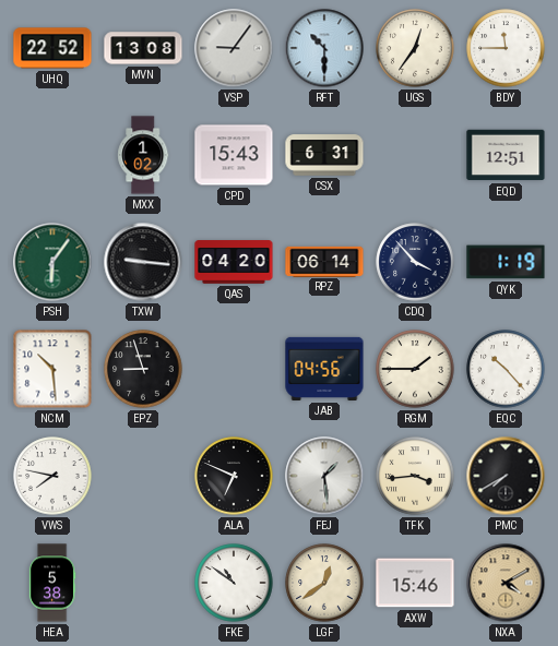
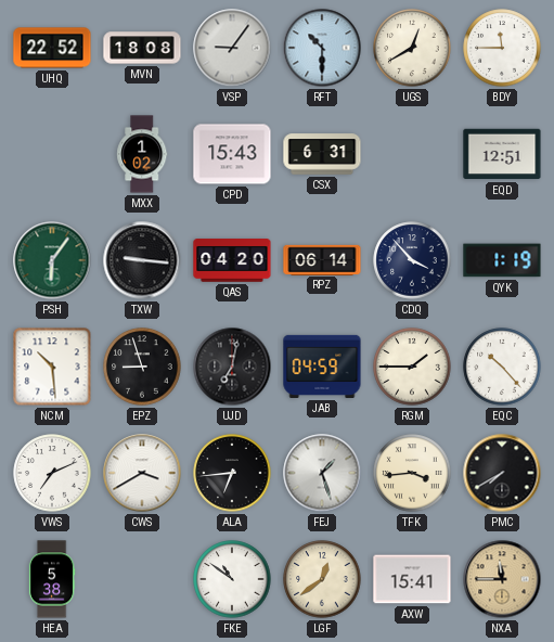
MVN: 13:08 -> 18:08 (142, 48)
UGS: 12:36 -> 12:40 (412, 48)
UJD: none -> 7:02 (232, 367)
JAB: 04:56 -> 04:59 (322, 367)
VWS: 7:47 -> 7:11 (52, 473)
CWS: none -> 3:40 (142, 473)
ALA: 6:49 -> 6:44 (232, 473)
FEJ: 1:29 -> 1:27 (322, 473)
AXW: 15:46 -> 15:41 (412, 579)
NXA: 4:10 -> 11:45 (502, 579)
